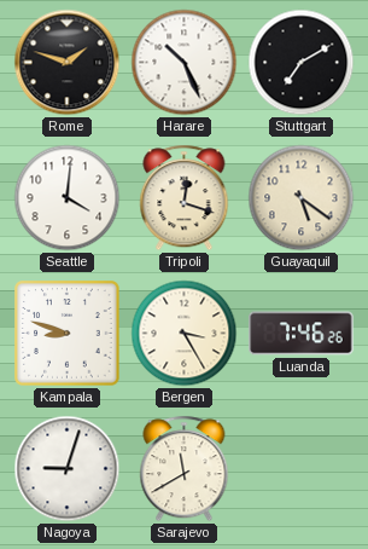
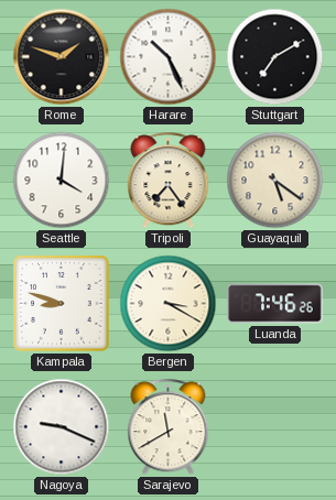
Tripoli: 12:18 -> 7:24 (169, 181)
Bergen: 3:25 -> 3:20 (169, 304)
Nagoya: 9:03 -> 9:19 (62, 427)
